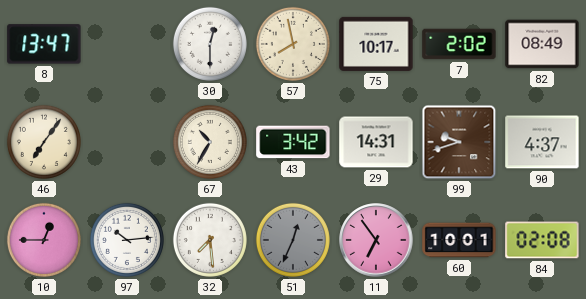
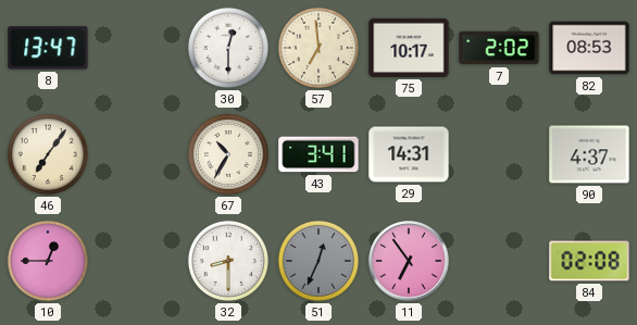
57: 7:58 -> 6:59 (318, 48)
82: 08:49 -> 08:53 (589, 48)
43: 3:42 -> 3:41 (318, 154)
99: 9:42 -> none (459, 142)
97: 10:14 -> none (127, 240)
32: 7:29 -> 8:30 (228, 261)
60: 10:01 -> none (459, 240)
